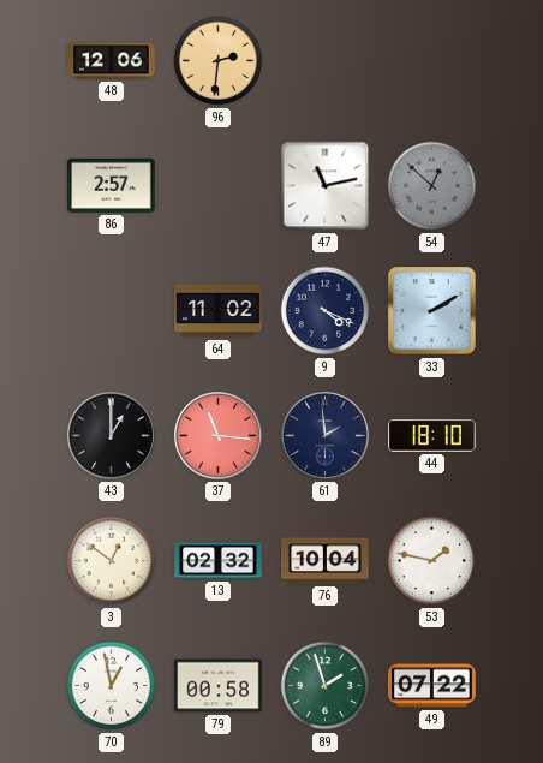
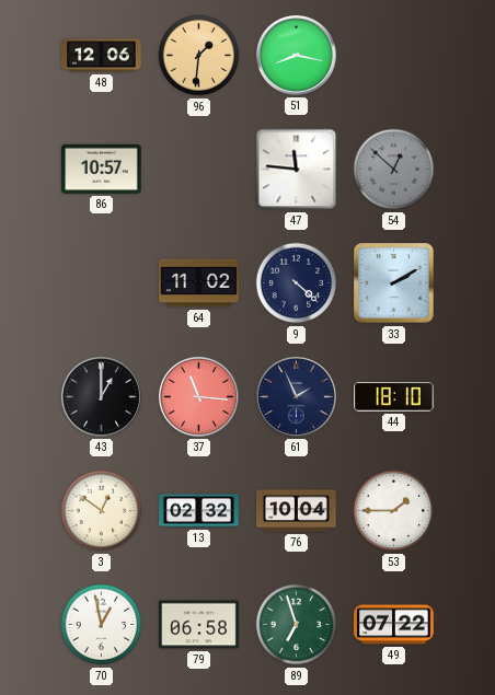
96: 2:31 -> 1:31 (199, 56)
51: none -> 8:17 (296, 55)
86: 2:57 -> 10:57 (102, 169)
47: 11:13 -> 11:46 (297, 170)
9: 4:19 -> 4:22 (297, 283)
61: 1:59 -> 1:56 (296, 396)
53: 1:47 -> 1:45 (394, 511)
79: 00:58 -> 06:58 (199, 625)
89: 1:57 -> 6:57 (297, 625)
